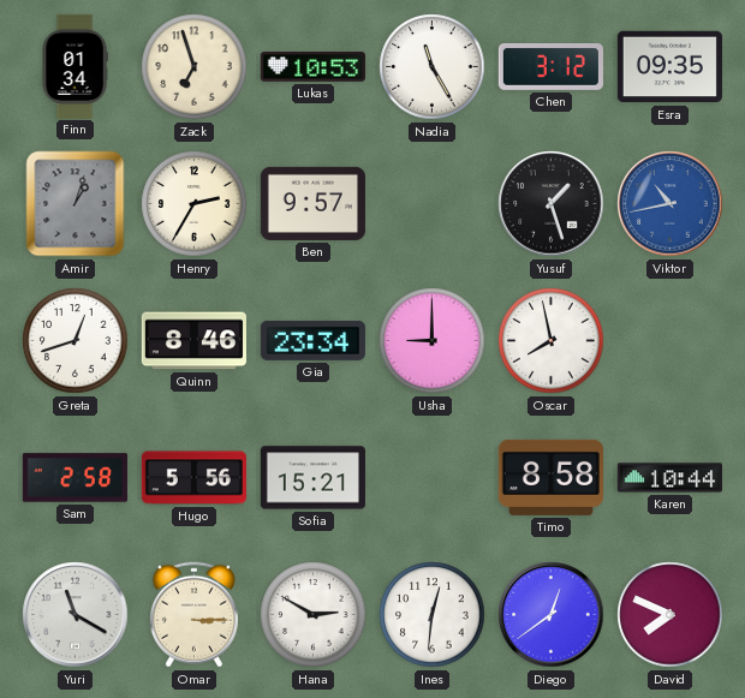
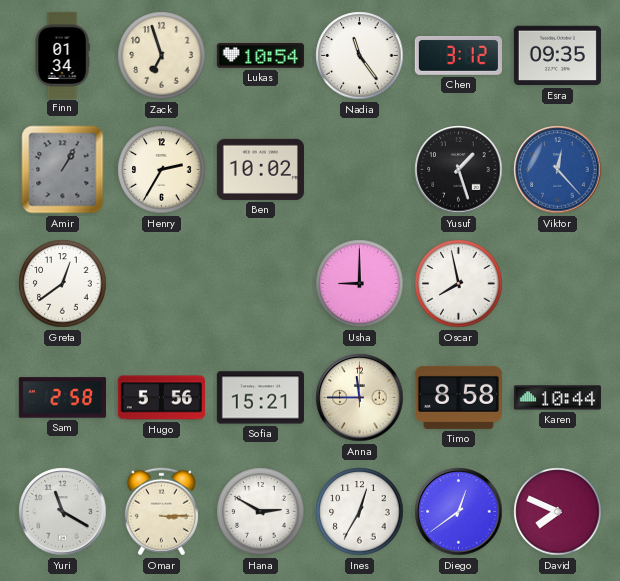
Lukas: 10:53 -> 10:54 (260, 56)
Nadia: 11:25 -> 11:24 (360, 56)
Amir: 1:03 -> 1:05 (63, 170)
Ben: 9:57 -> 10:02 (260, 169)
Viktor: 10:43 -> 12:23 (558, 170)
Greta: 12:42 -> 12:39 (63, 284)
Quinn: 8:46 -> none (193, 341)
Gia: 23:34 -> none (312, 340)
Anna: none -> 11:45 (360, 398)
Ines: 12:31 -> 12:35 (360, 512)
